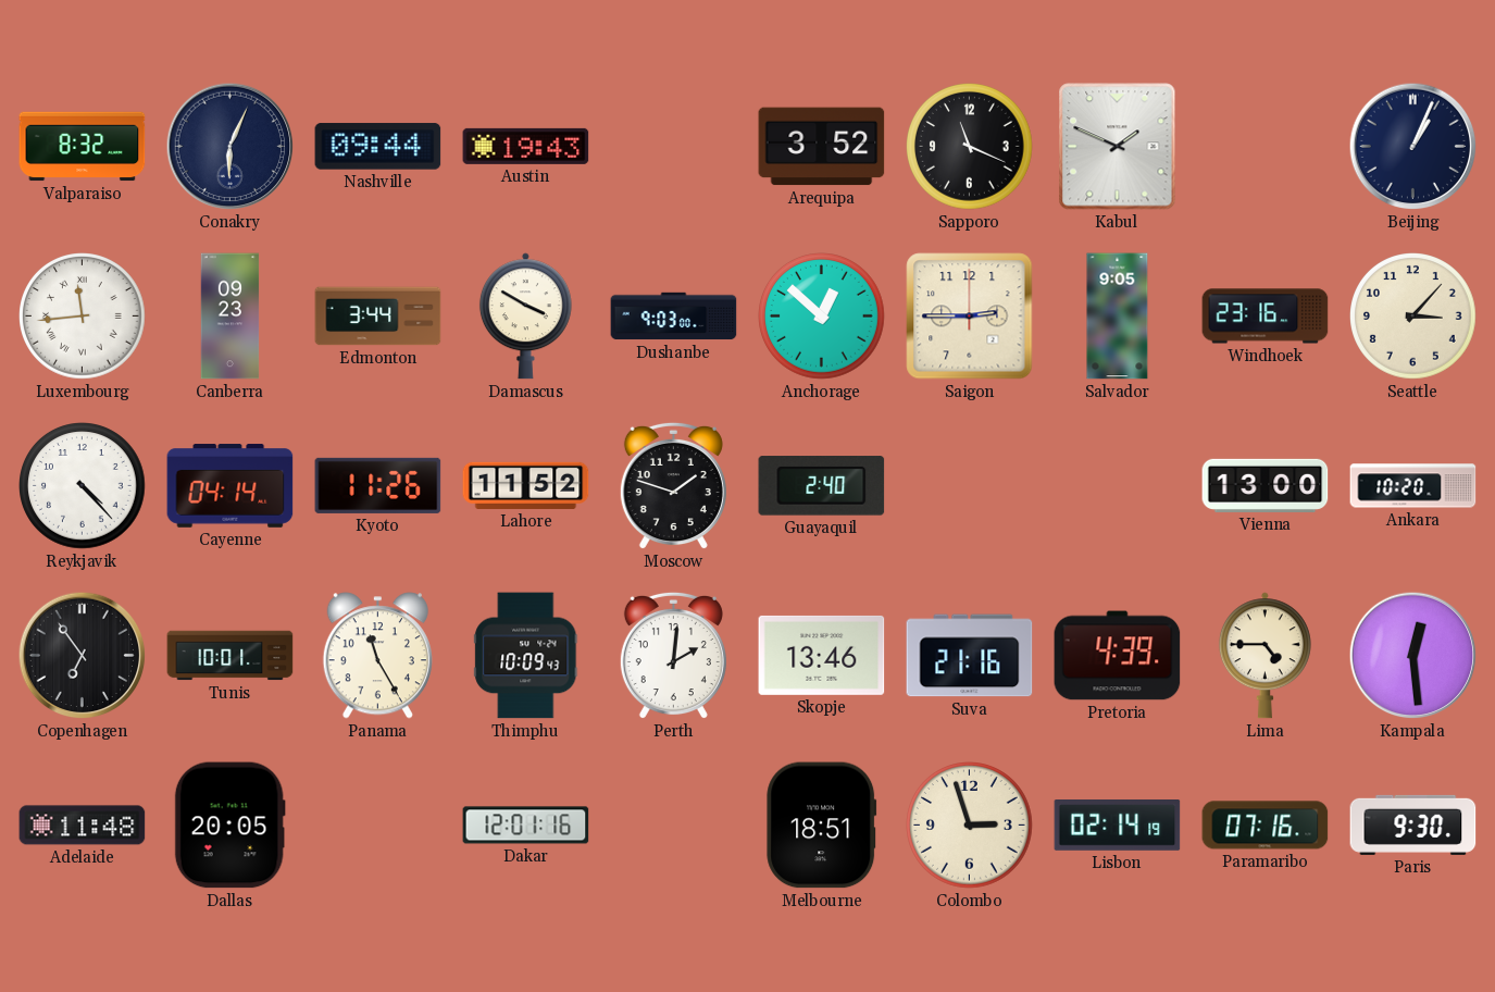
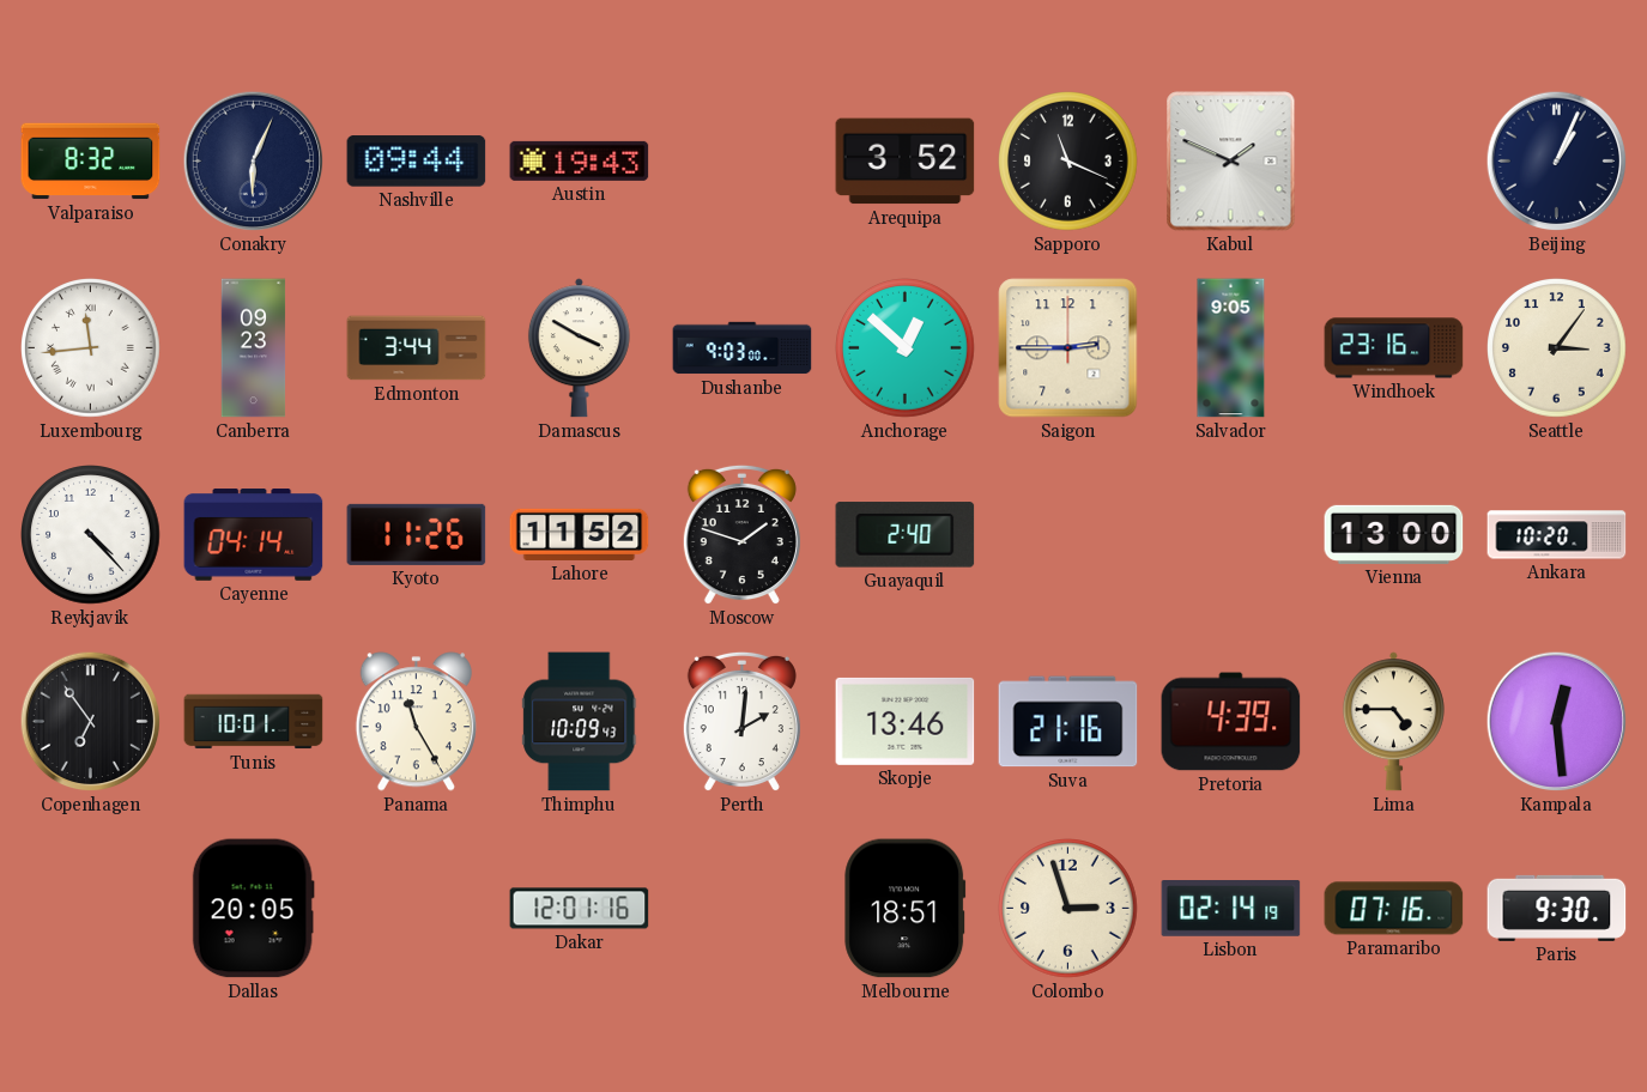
Seattle: 3:07 -> 3:06 (1557, 348)
Adelaide: 11:48 -> none (83, 826)
